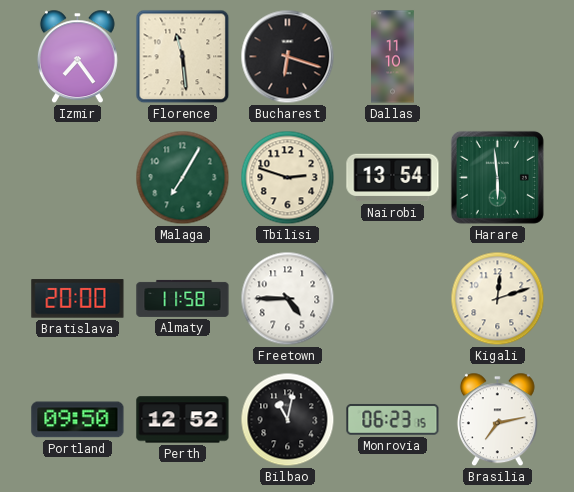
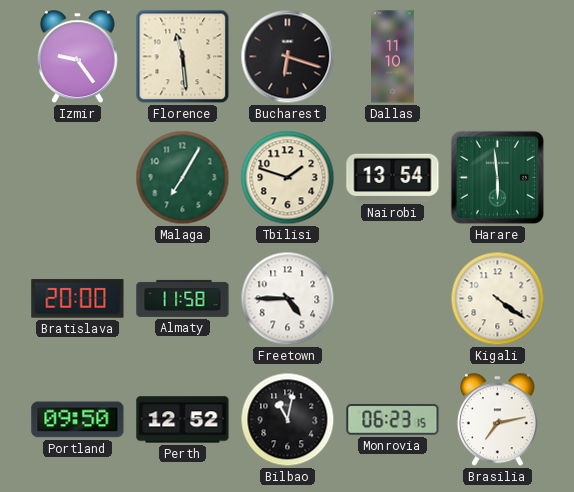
Izmir: 7:24 -> 9:24 (77, 57)
Tbilisi: 2:48 -> 1:48 (288, 178)
Kigali: 12:12 -> 4:21 (498, 299)
